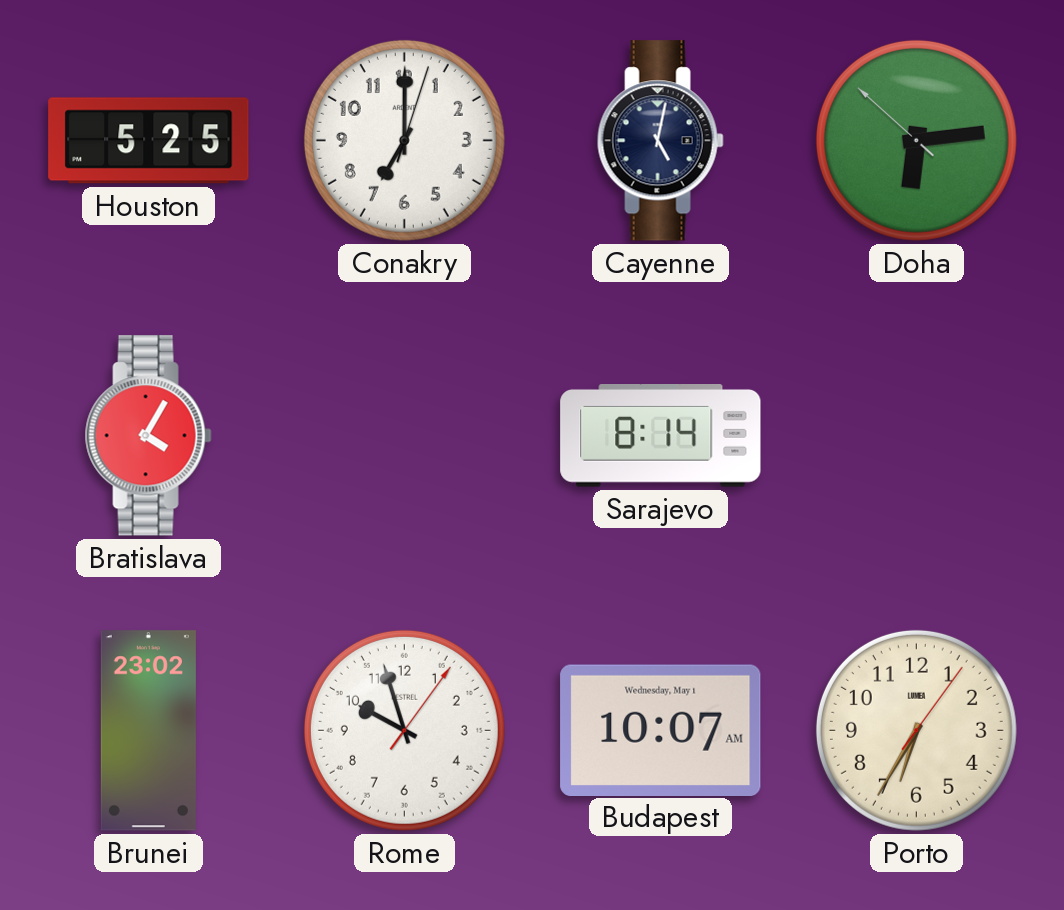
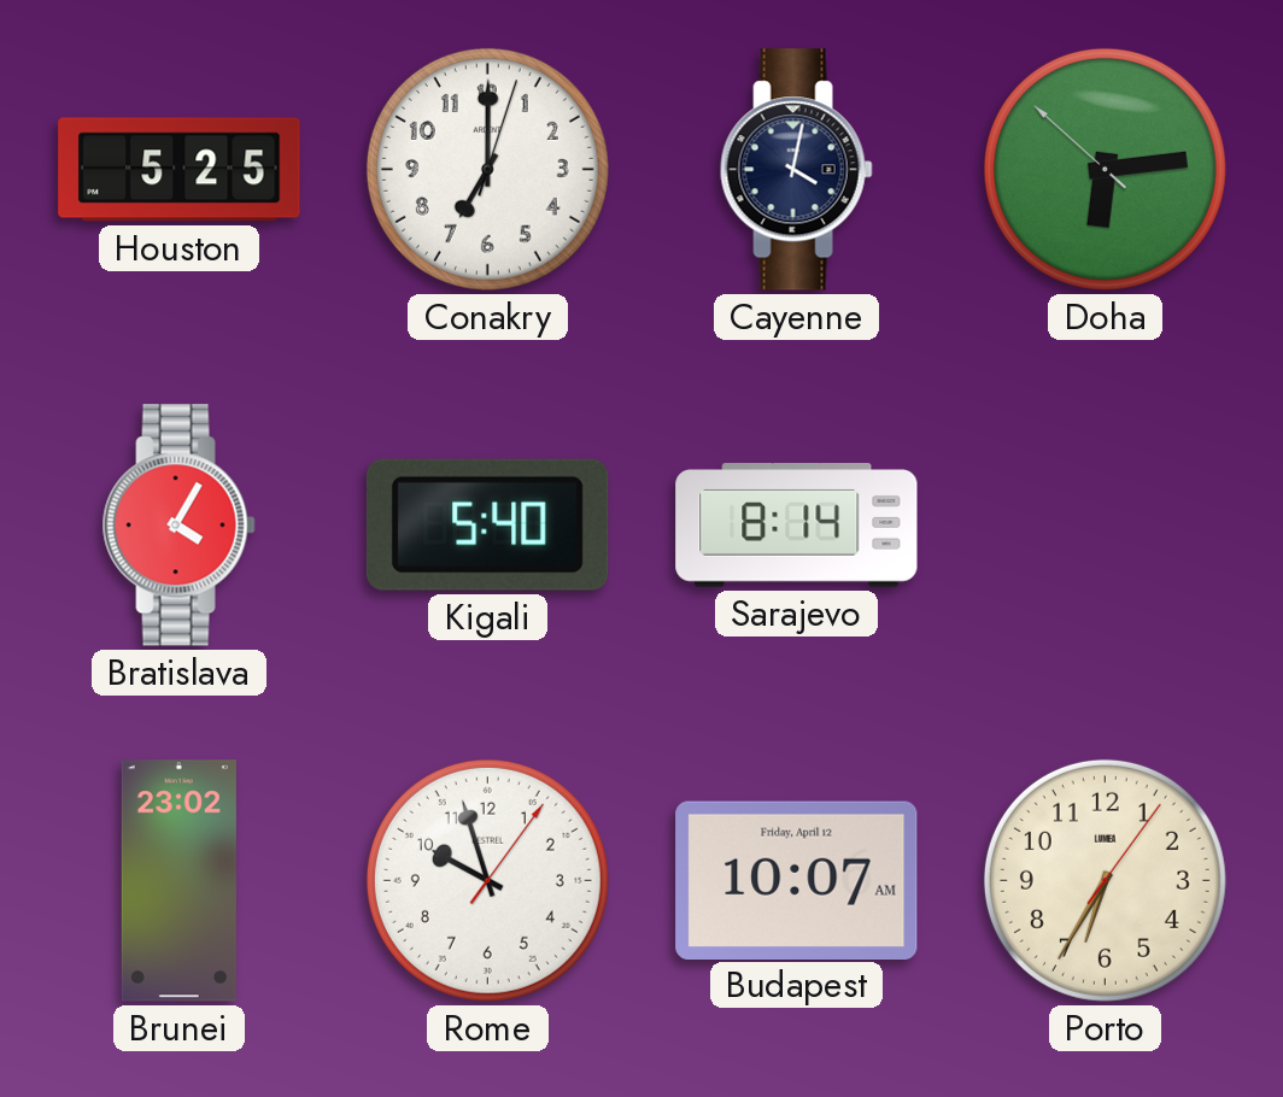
Cayenne: 5:02 -> 4:02 (796, 170)
Kigali: none -> 5:40 (487, 524)
Budapest date: Wednesday, May 1 -> Friday, April 12 (797, 880)
